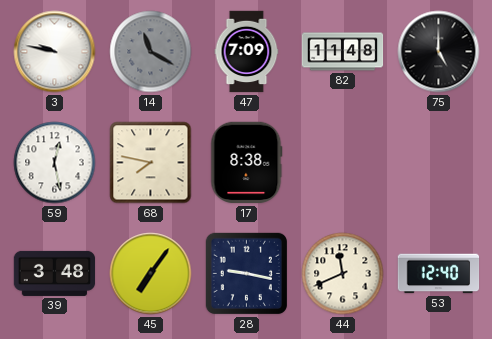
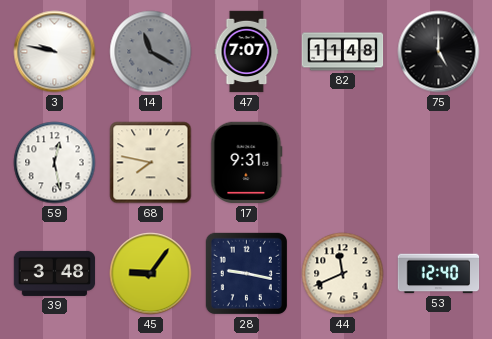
47: 7:09 -> 7:07 (247, 52)
17: 8:38 -> 9:31 (247, 163)
45: 7:06 -> 9:06 (151, 274)
